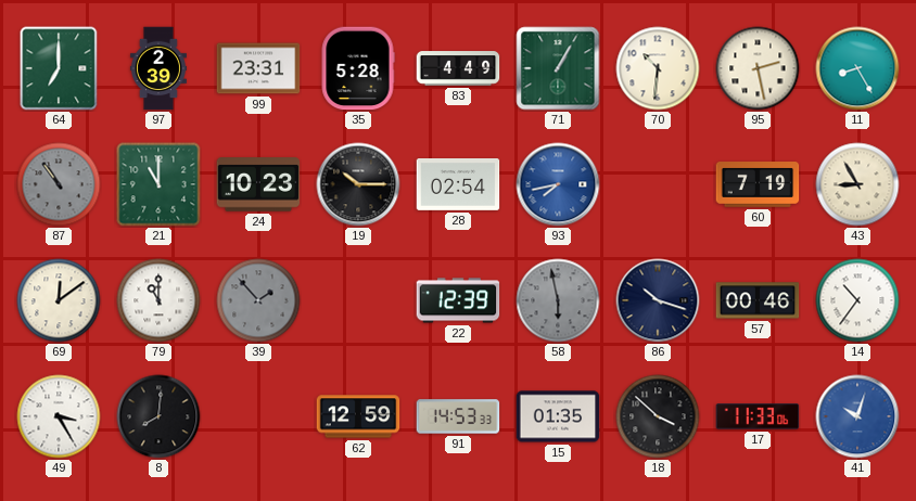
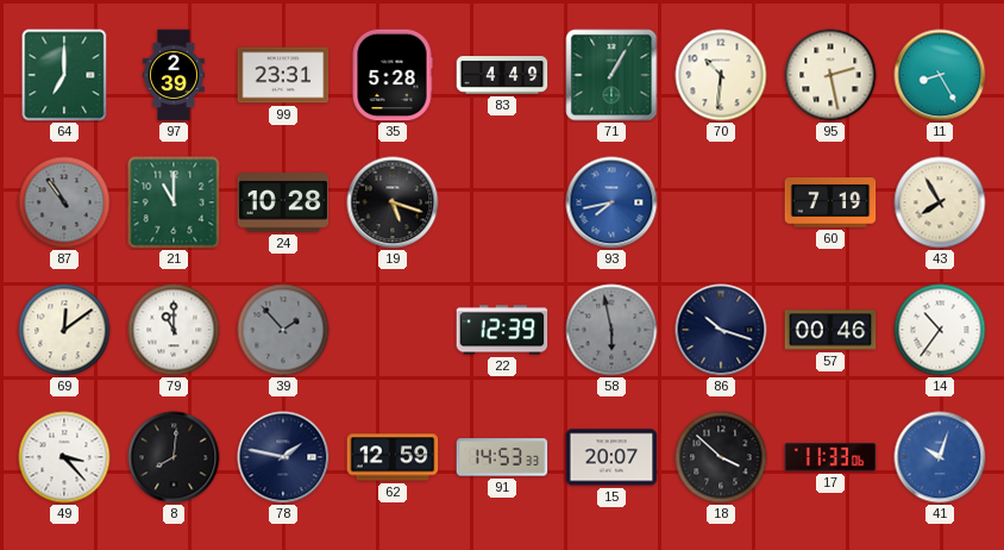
24: 10:23 -> 10:28 (283, 202)
19: 10:15 -> 5:18 (393, 202)
28: 02:54 -> none (458, 185)
43: 8:55 -> 7:55 (940, 202)
49: 3:25 -> 3:23 (64, 457)
78: none -> 1:47 (283, 457)
15: 01:35 -> 20:07 (611, 457)
